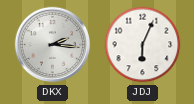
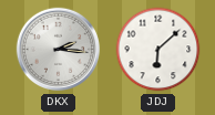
JDJ: 6:04 -> 6:08 (158, 50)
